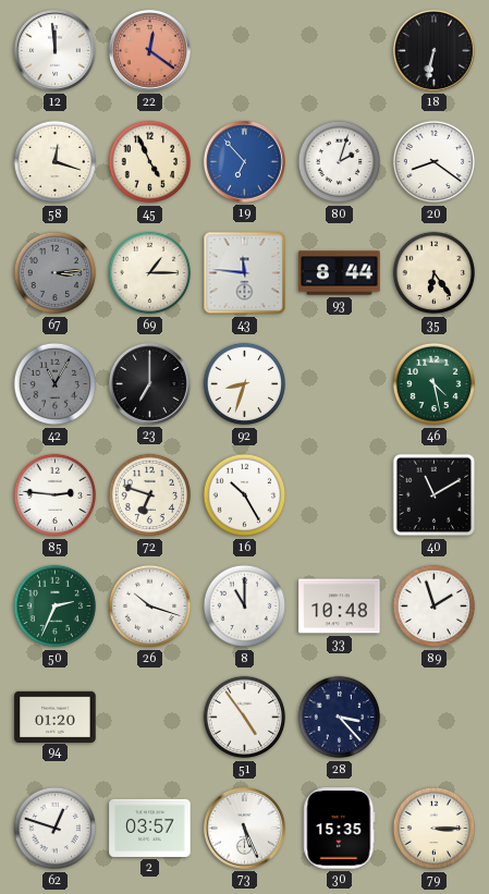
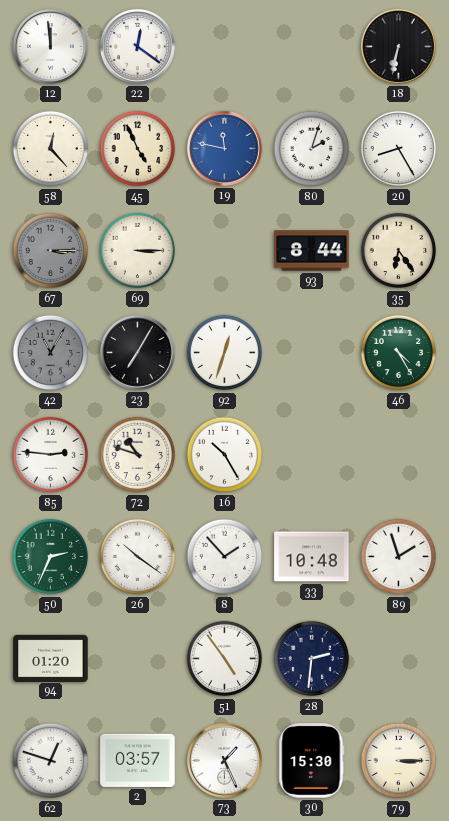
22 dial: salmon -> white (137, 46)
58: 12:18 -> 12:23 (51, 149)
19: 6:53 -> 11:47 (224, 148)
20: 8:21 -> 8:25 (399, 149)
67: 3:14 -> 3:15 (51, 251)
69: 1:15 -> 3:15 (138, 251)
43: 11:46 -> none (245, 273)
23: 7:00 -> 7:05 (137, 352)
92: 8:33 -> 12:33 (225, 353)
46: 4:28 -> 4:25 (399, 353)
72: 6:48 -> 10:48 (138, 455)
40: 11:10 -> none (435, 495)
26: 10:18 -> 10:21 (138, 557)
8: 11:00 -> 1:53 (225, 557)
28: 3:23 -> 2:31 (312, 659)
73: 5:26 -> 1:26 (224, 760)
30: 15:35 -> 15:30 (312, 761)
